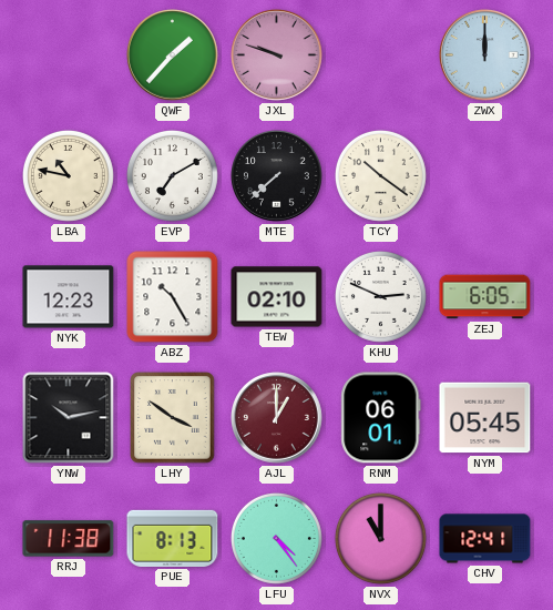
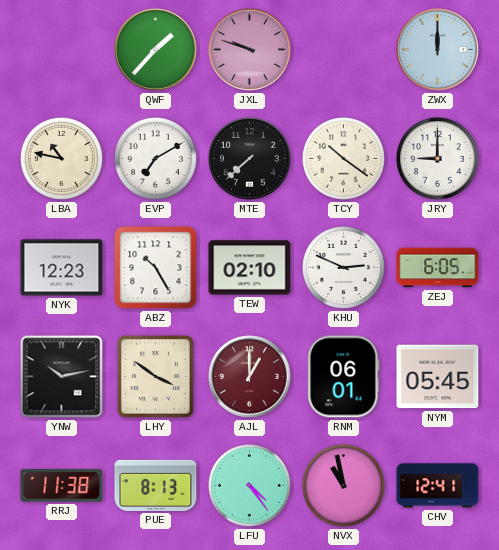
JRY: none -> 9:00 (437, 158)
NVX: 11:00 -> 10:58 (343, 485)
